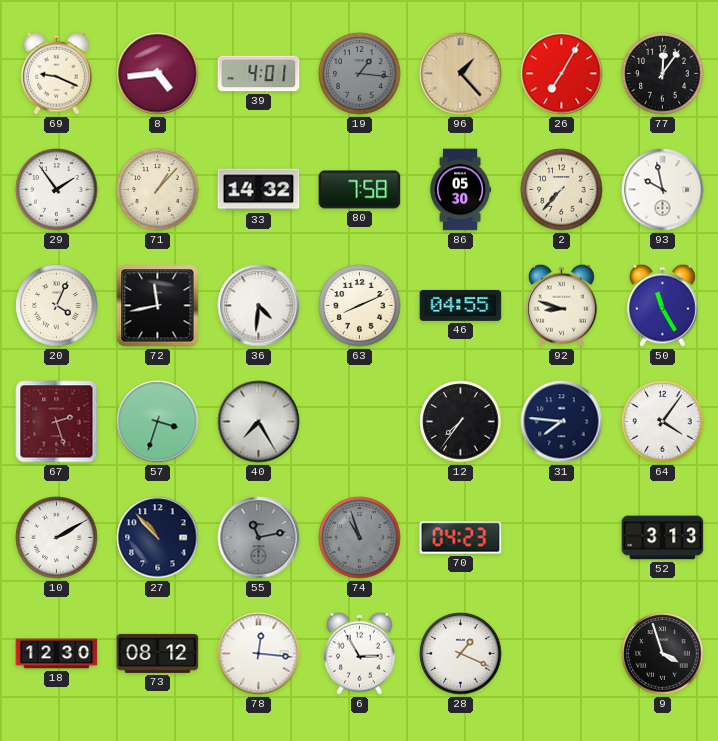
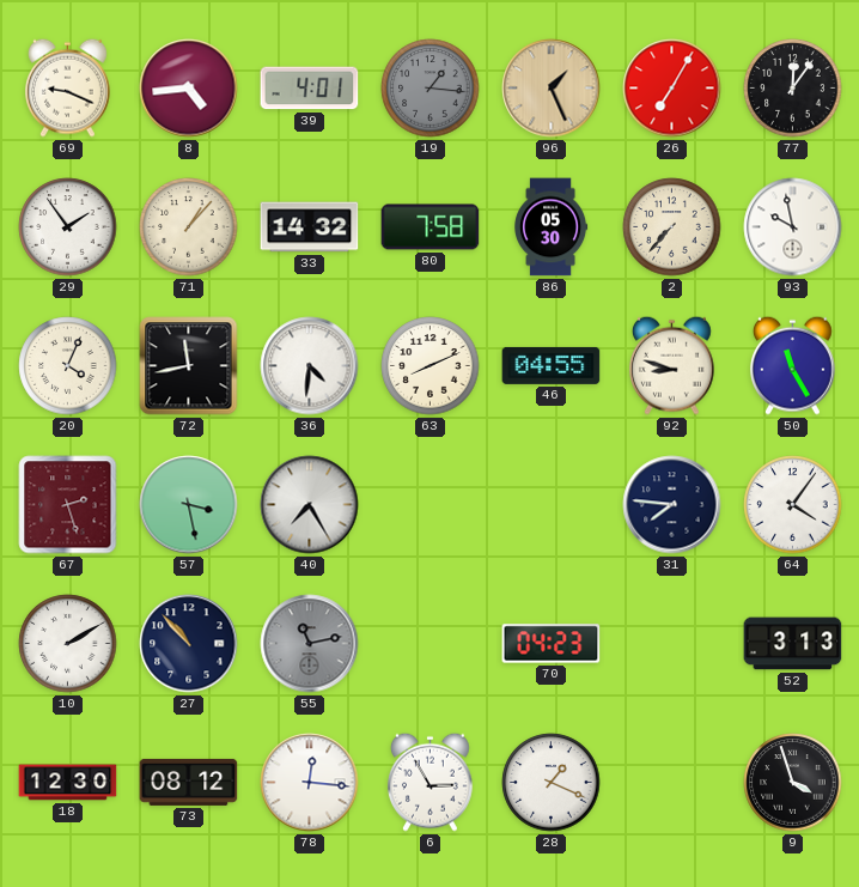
96: 1:23 -> 1:26 (552, 89)
57: 3:33 -> 3:28 (189, 505)
12: 7:36 -> none (461, 422)
74: 10:57 -> none (360, 538)
